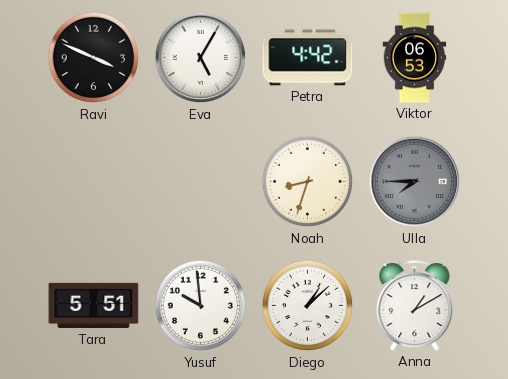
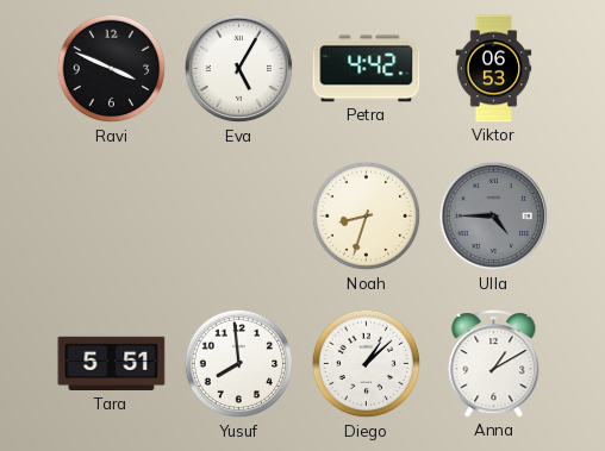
Ulla: 7:45 -> 4:45 (494, 217)
Yusuf: 9:59 -> 7:59 (239, 364)
